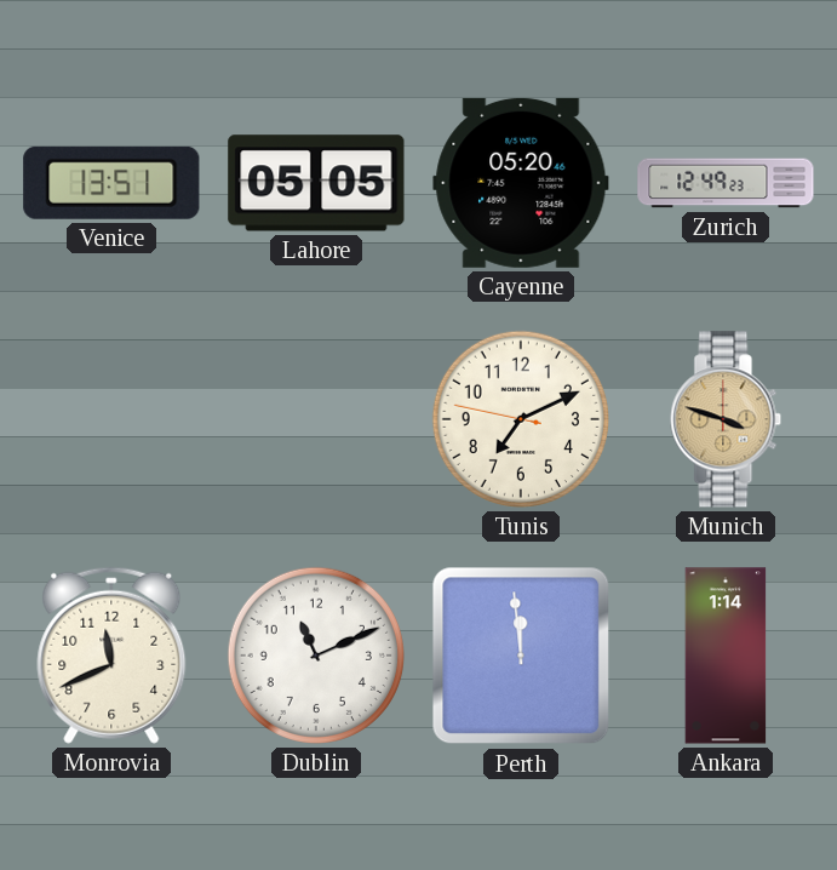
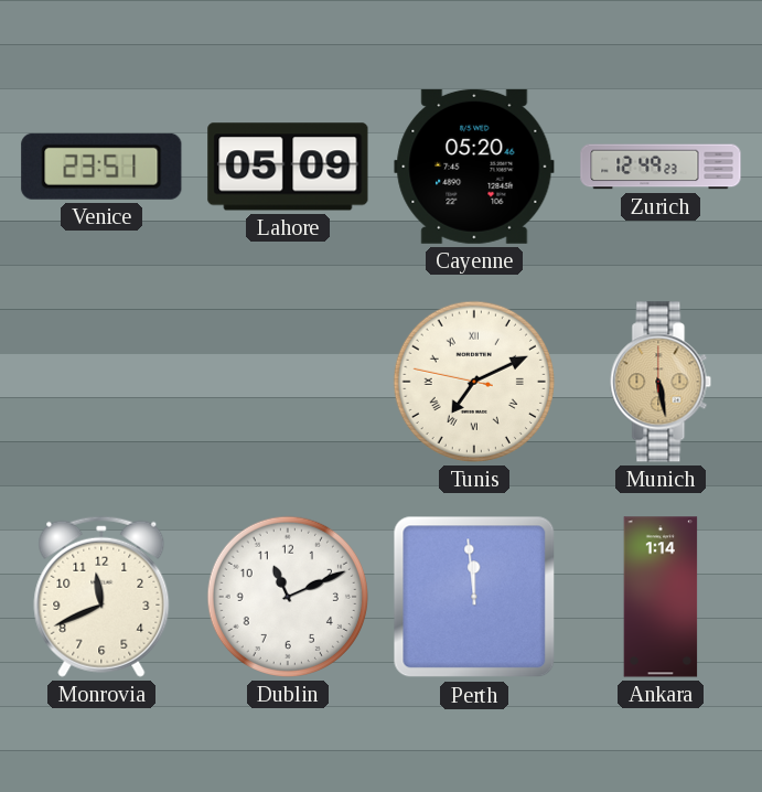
Venice: 13:51 -> 23:51 (101, 167)
Lahore: 05:05 -> 05:09 (288, 167)
Tunis numerals: Arabic -> Roman (474, 382)
Munich: 3:48 -> 5:28 (661, 382)
